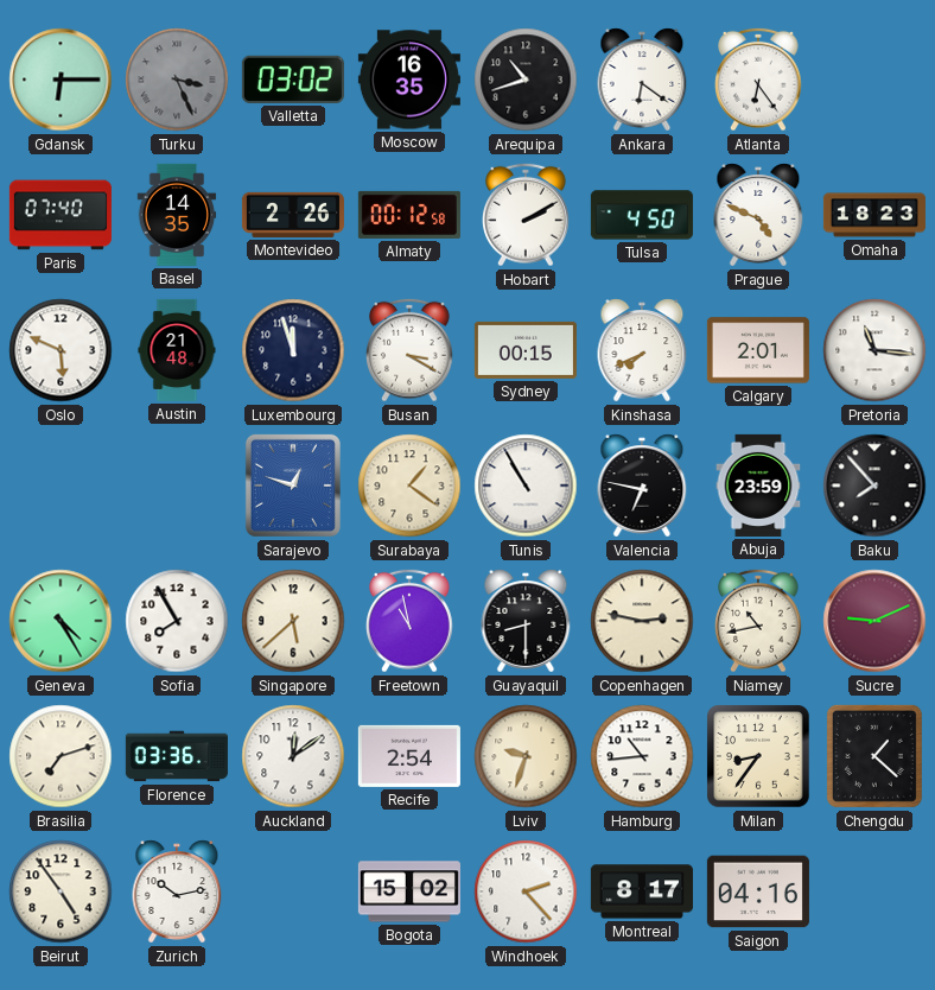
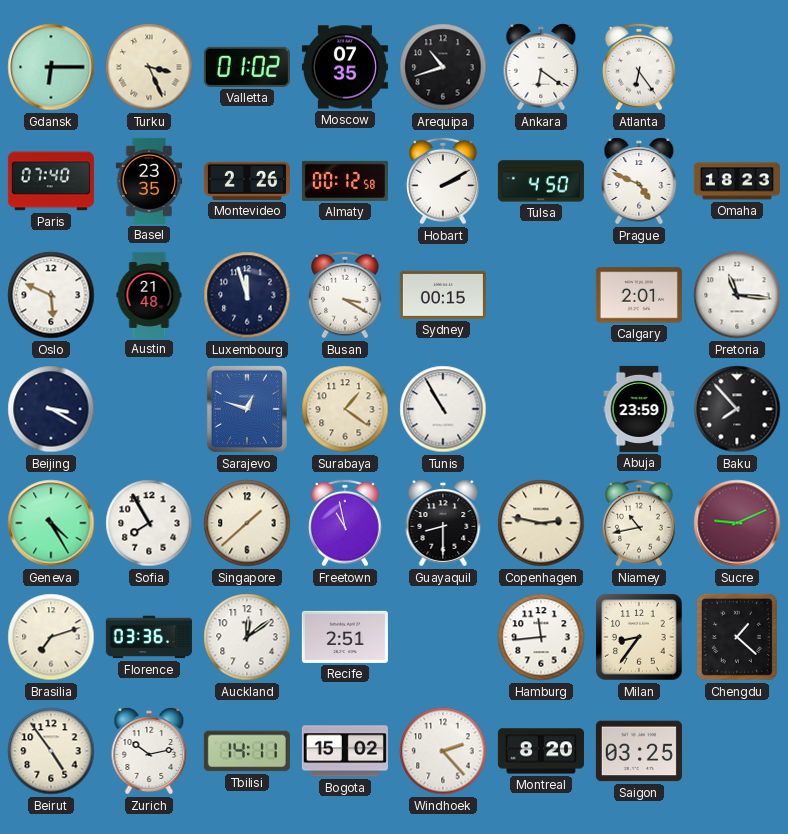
Turku dial: grey -> cream (149, 67)
Valletta: 03:02 -> 01:02 (247, 67)
Moscow: 16:35 -> 07:35 (345, 67)
Basel: 14:35 -> 23:35 (149, 181)
Kinshasa: 7:41 -> none (642, 350)
Beijing: none -> 3:20 (51, 409)
Valencia: 6:47 -> none (642, 486)
Singapore: 5:38 -> 1:38 (247, 523)
Recife: 2:54 -> 2:51 (345, 637)
Lviv: 9:33 -> none (526, 756)
Hamburg: 10:44 -> 11:44 (541, 637)
Tbilisi: none -> 14:11 (247, 751)
Montreal: 8:17 -> 8:20 (541, 751)
Saigon: 04:16 -> 03:25 (639, 751)
